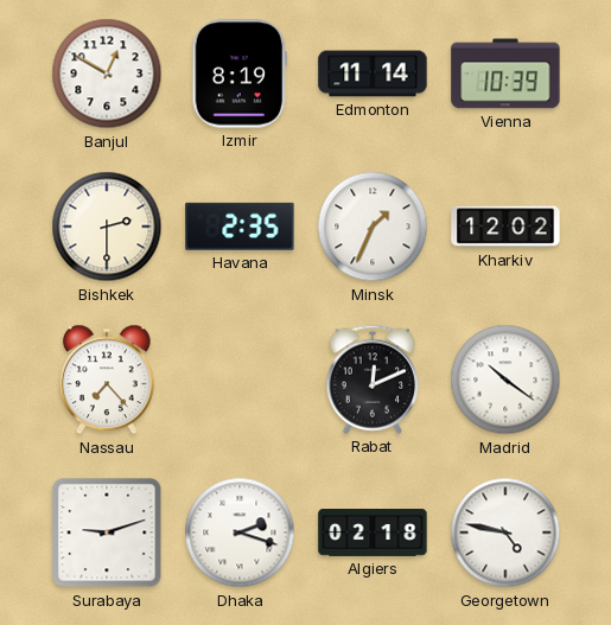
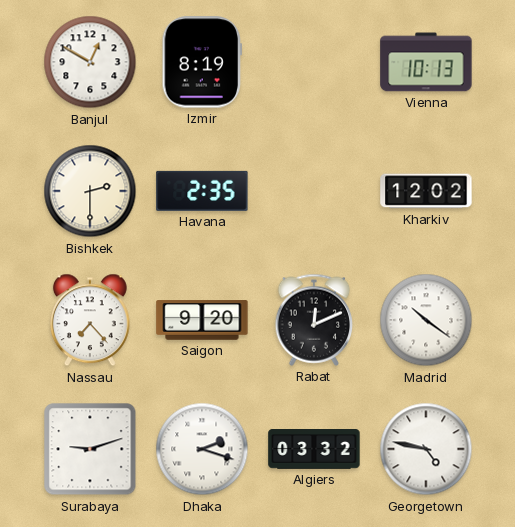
Edmonton: 11:14 -> none (373, 74)
Vienna: 10:39 -> 10:13 (426, 62)
Minsk: 1:34 -> none (373, 227)
Saigon: none -> 9:20 (202, 320)
Algiers: 02:18 -> 03:32 (314, 450)
